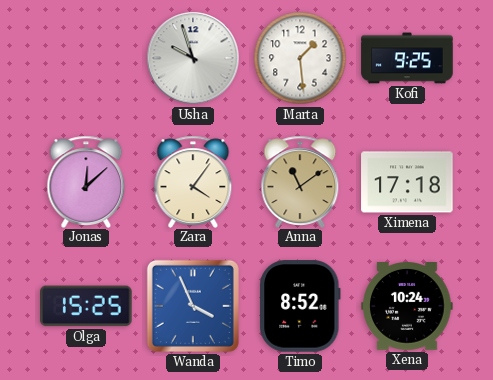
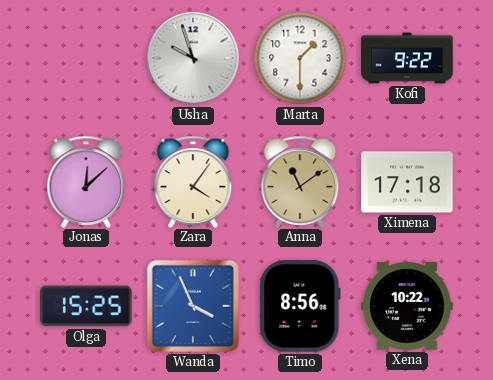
Marta: 1:29 -> 1:30 (300, 58)
Kofi: 9:25 -> 9:22 (407, 58)
Timo: 8:52 -> 8:56 (300, 306)
Xena: 10:24 -> 10:22 (407, 307)
